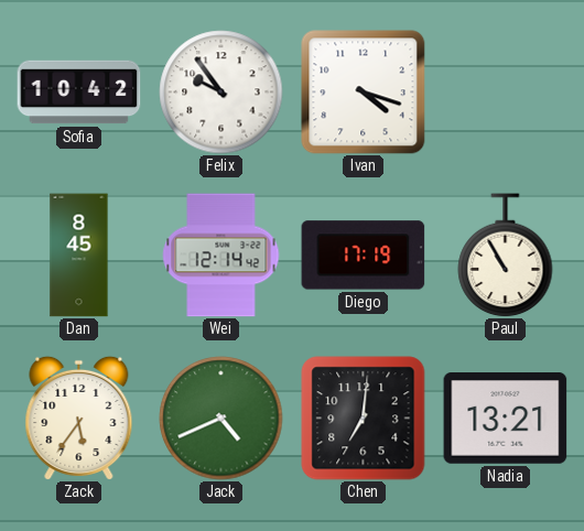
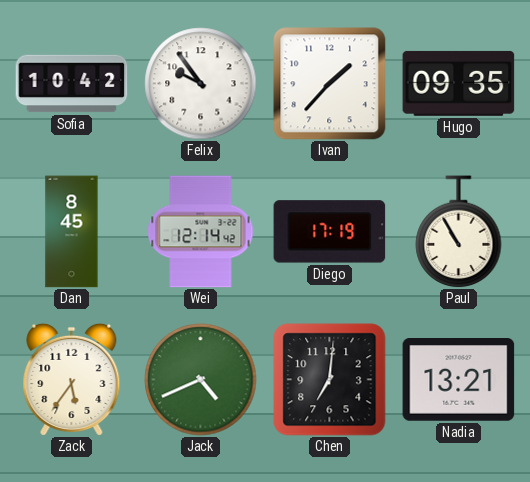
Ivan: 4:18 -> 1:37 (330, 84)
Hugo: none -> 09:35 (459, 83)
